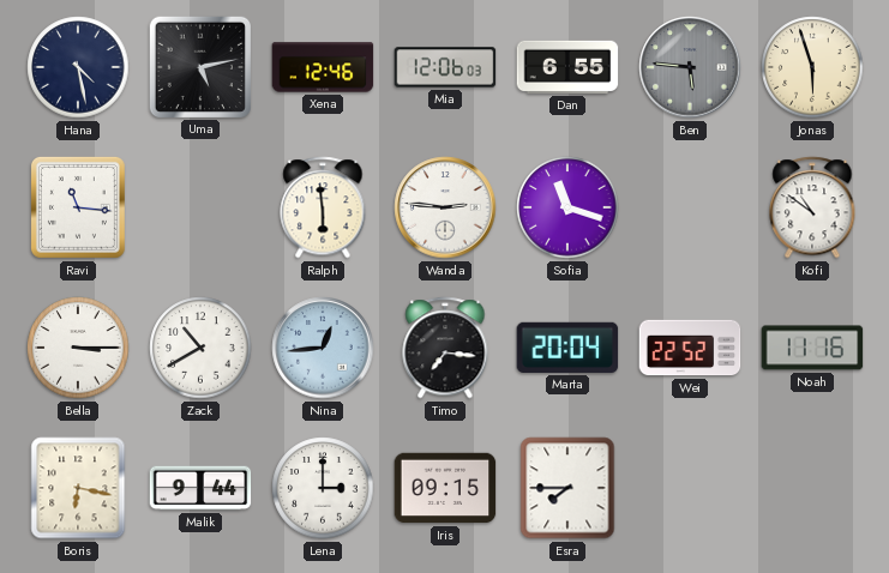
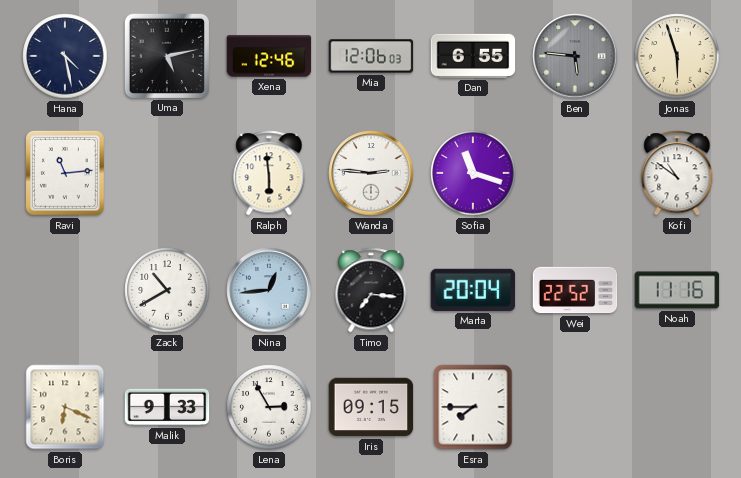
Ravi: 11:16 -> 11:14 (65, 173)
Bella: 3:15 -> none (78, 348)
Boris: 6:17 -> 6:19 (65, 407)
Malik: 9:44 -> 9:33 (167, 407)
Lena: 3:00 -> 2:55 (269, 407)
